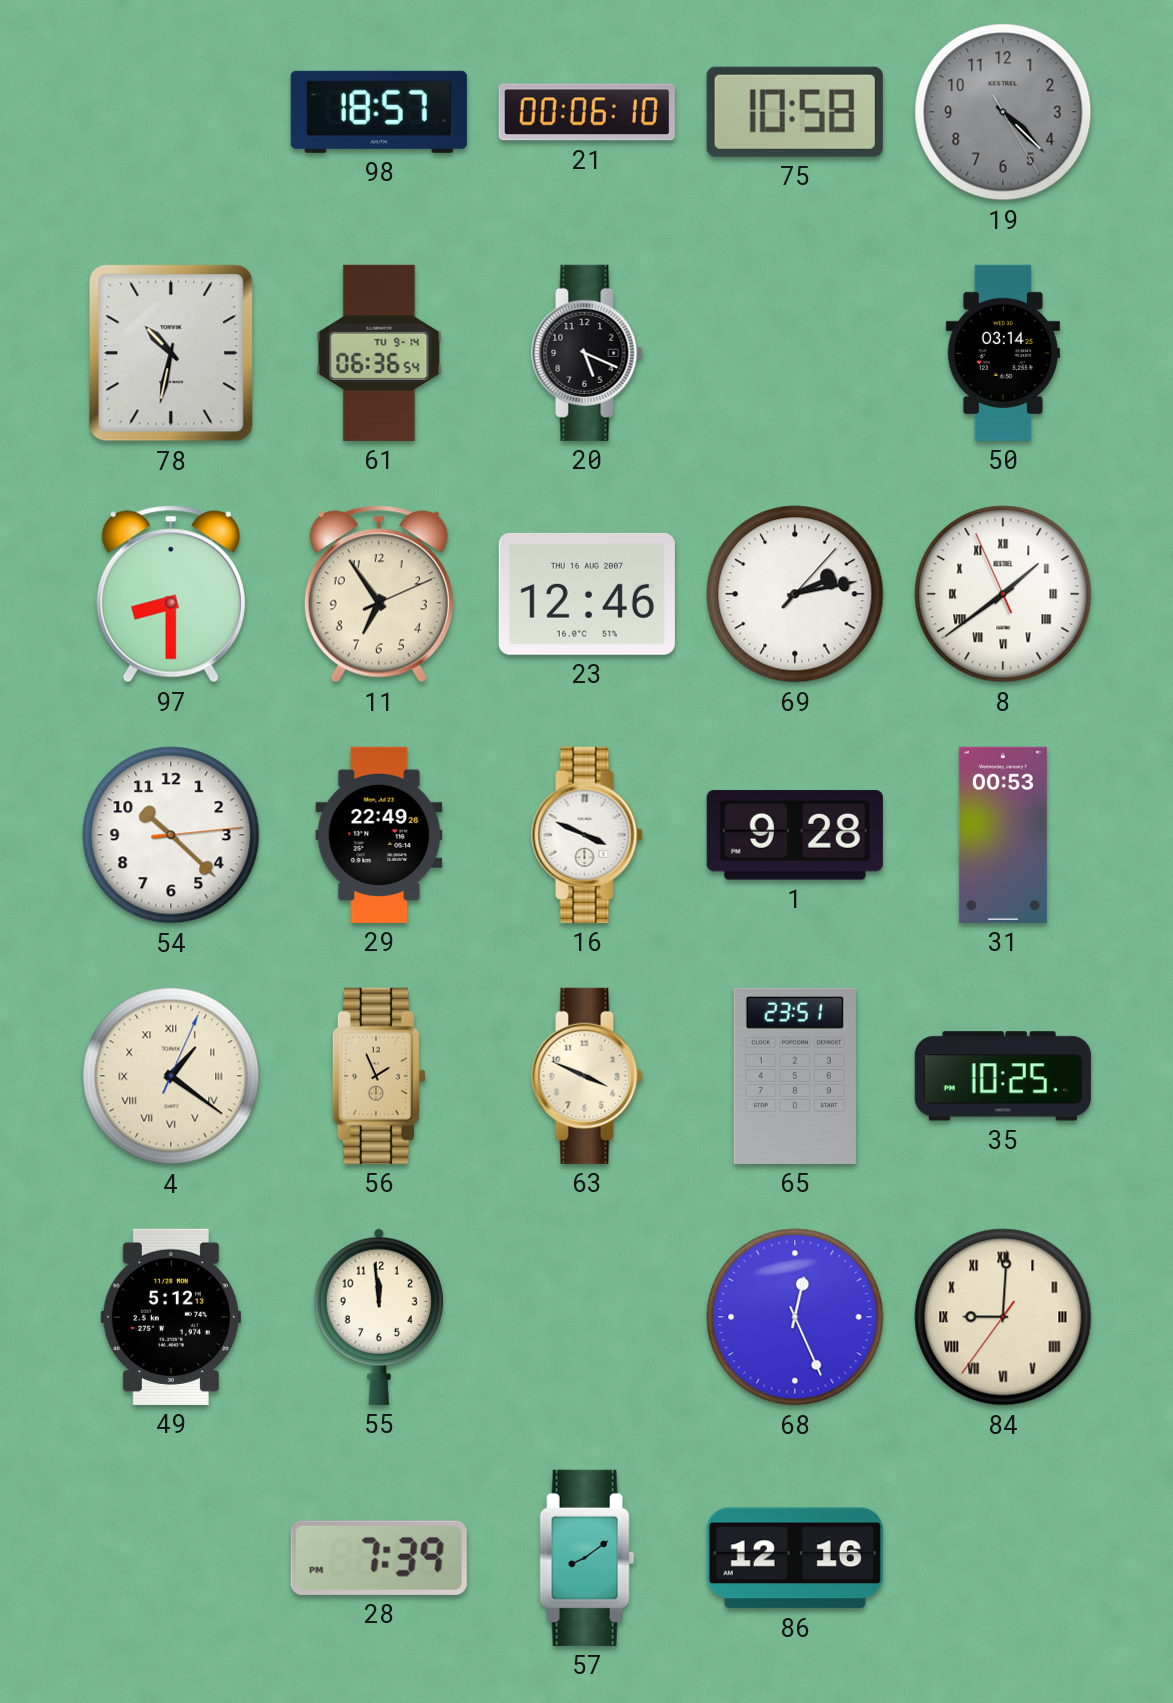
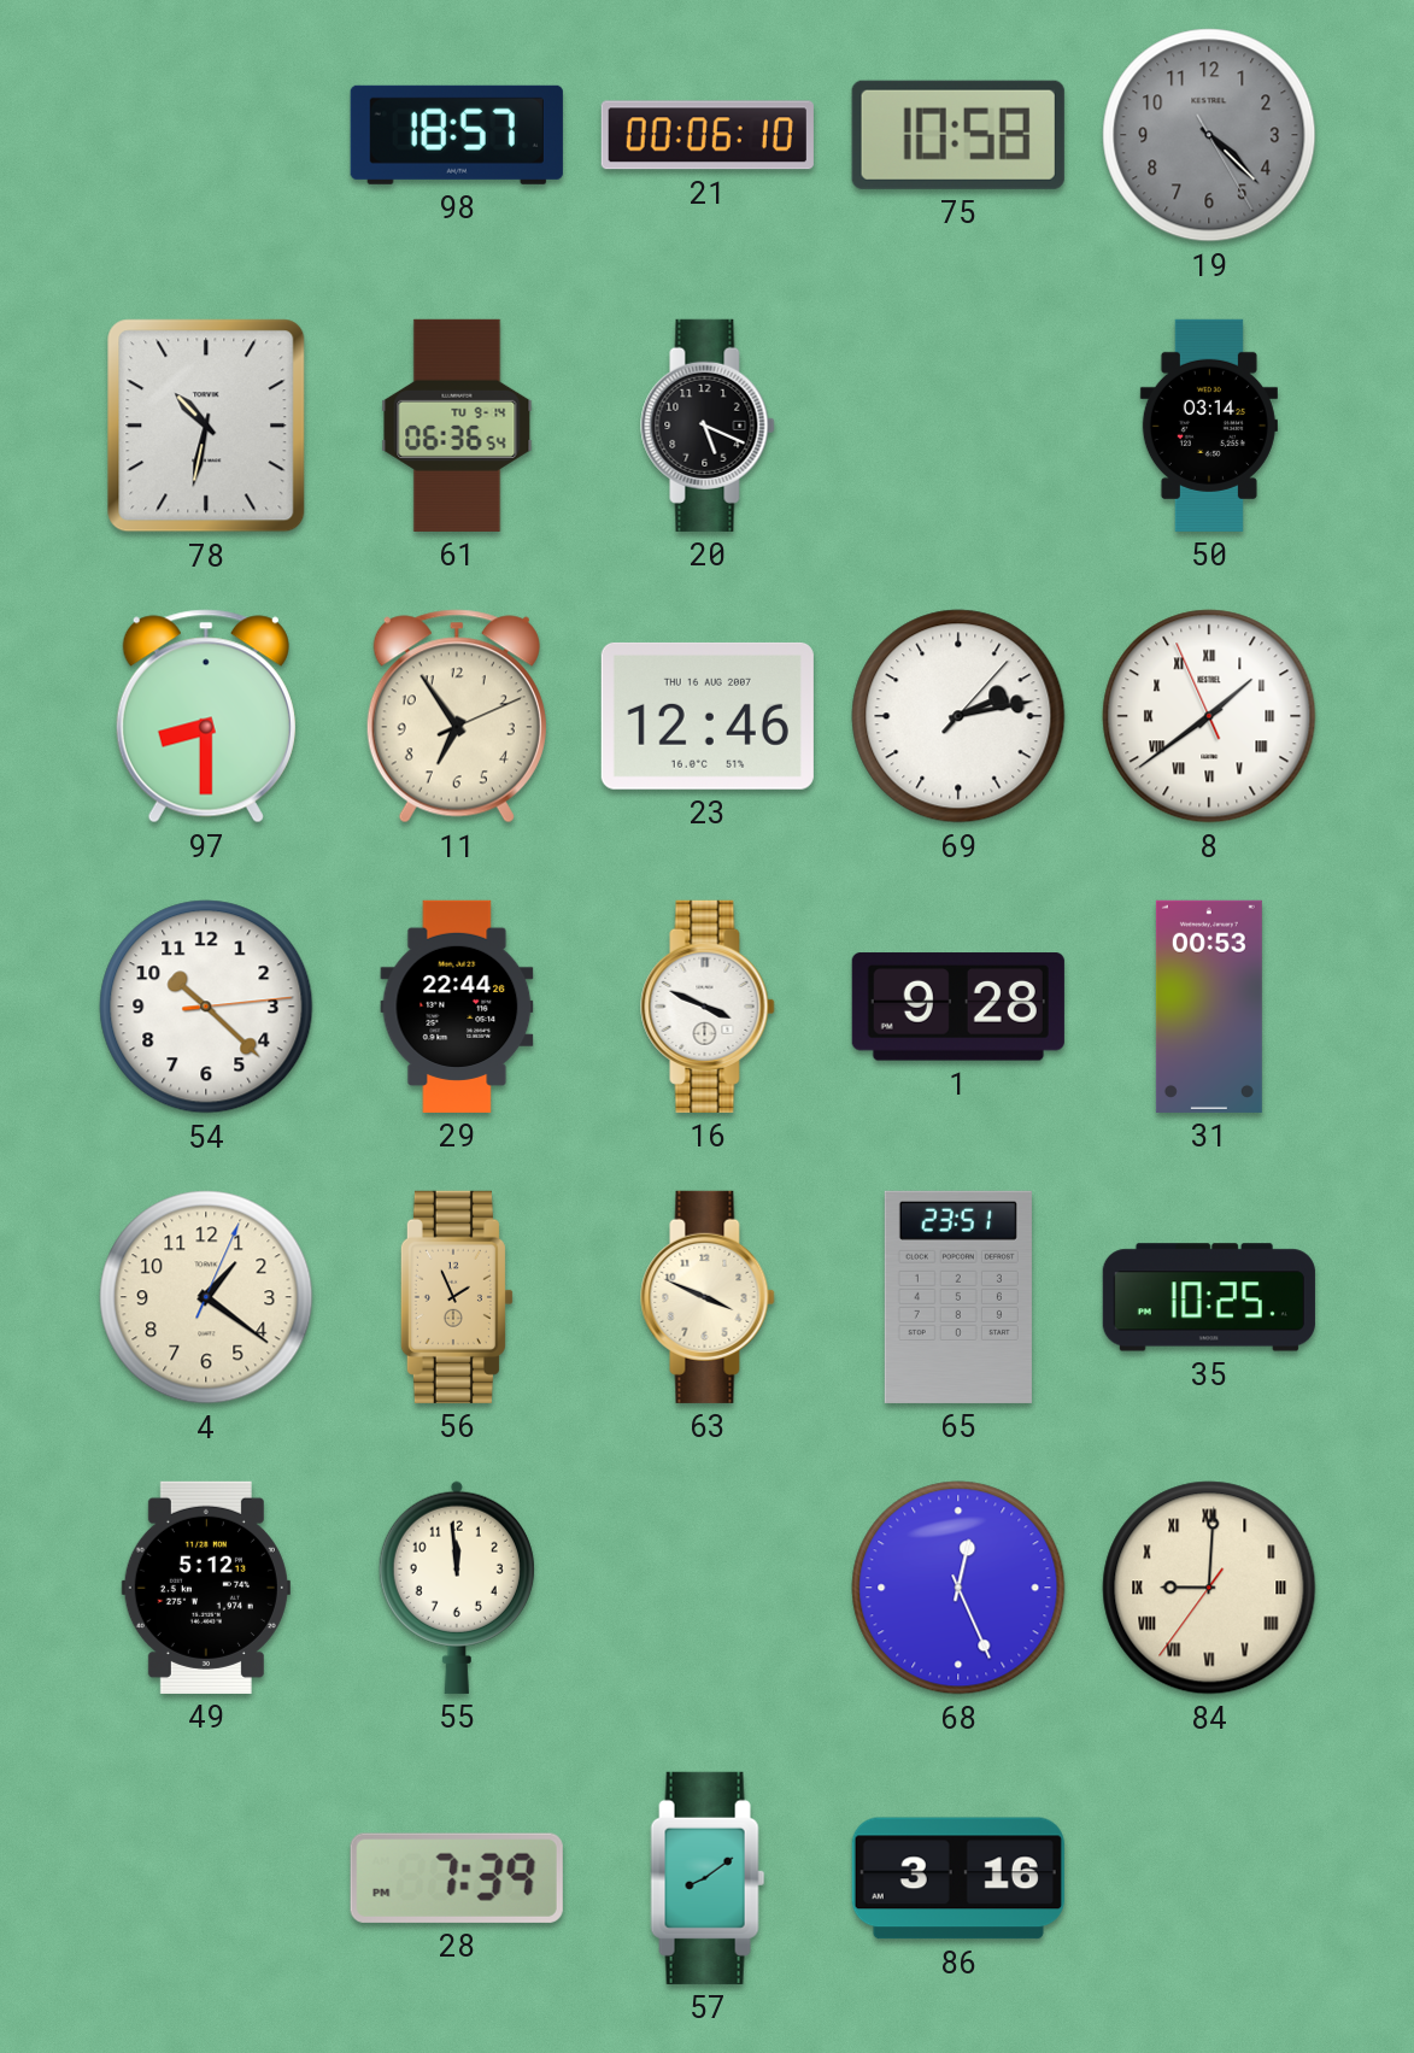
29: 22:49 -> 22:44 (457, 1007)
4 numerals: Roman -> Arabic (206, 1297)
86: 12:16 -> 3:16 (958, 1878)
